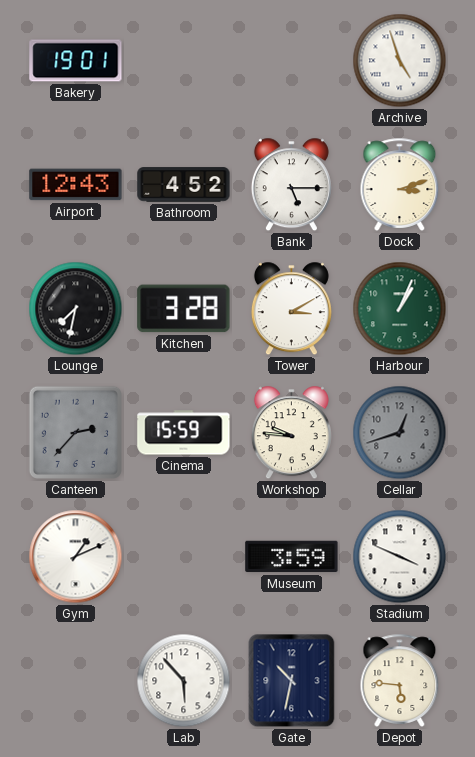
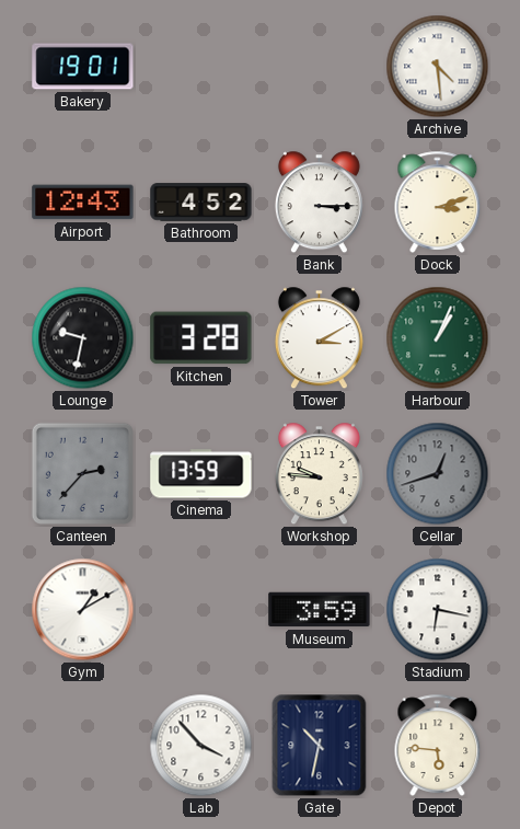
Archive: 4:57 -> 4:29 (438, 67)
Bank: 5:15 -> 3:15 (319, 203)
Lounge: 7:32 -> 9:32 (83, 338)
Cinema: 15:59 -> 13:59 (201, 474)
Gym: 1:11 -> 1:10 (83, 610)
Stadium: 3:49 -> 6:17 (438, 610)
Lab: 5:53 -> 3:53 (201, 746)
